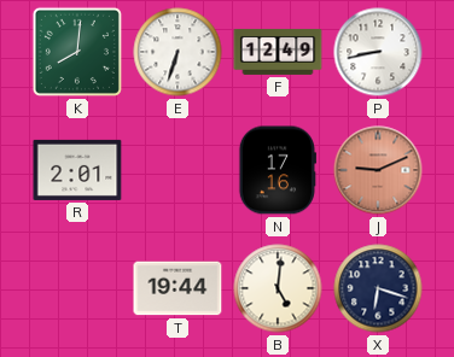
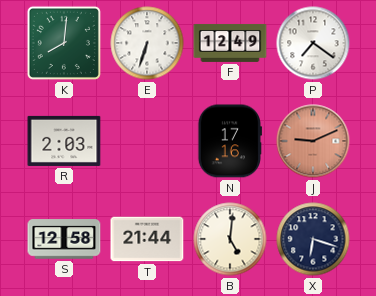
P: 8:43 -> 7:21 (313, 43)
R: 2:01 -> 2:03 (64, 141)
S: none -> 12:58 (64, 239)
T: 19:44 -> 21:44 (147, 239)
